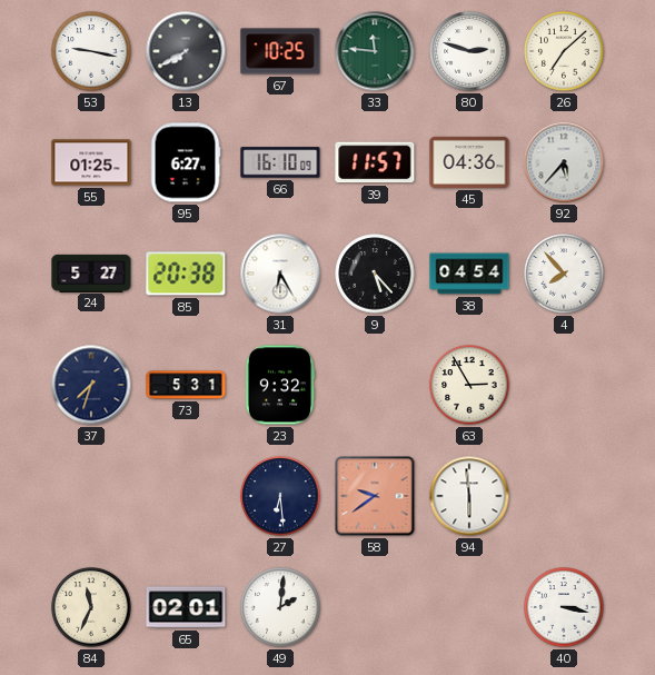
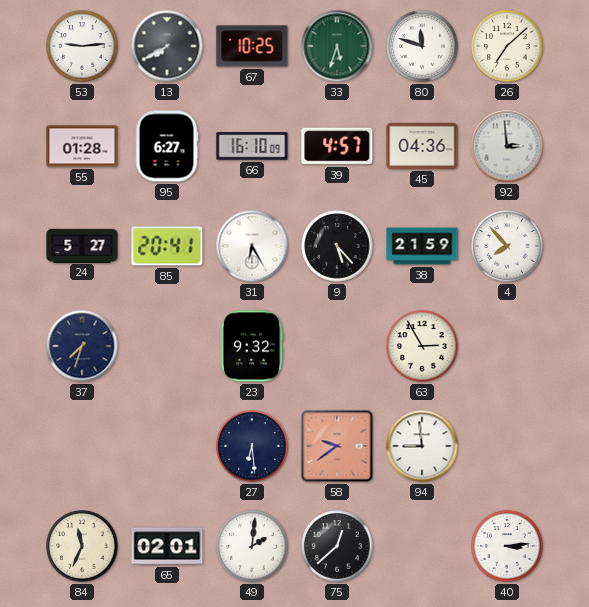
53: 9:17 -> 9:14 (82, 46)
33: 11:46 -> 5:33 (337, 46)
80: 2:48 -> 11:48 (422, 46)
55: 01:25 -> 01:28 (82, 146)
39: 11:57 -> 4:57 (337, 146)
92: 5:37 -> 2:59 (507, 146)
85: 20:38 -> 20:41 (167, 246)
38: 04:54 -> 21:59 (422, 246)
73: 5:31 -> none (186, 385)
94: 5:59 -> 8:59 (422, 446)
75: none -> 12:38 (337, 546)
40: 3:17 -> 3:14 (507, 546)
